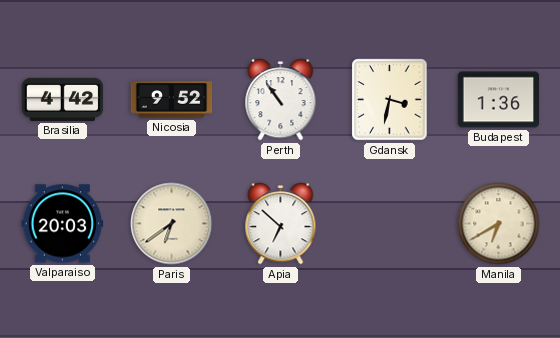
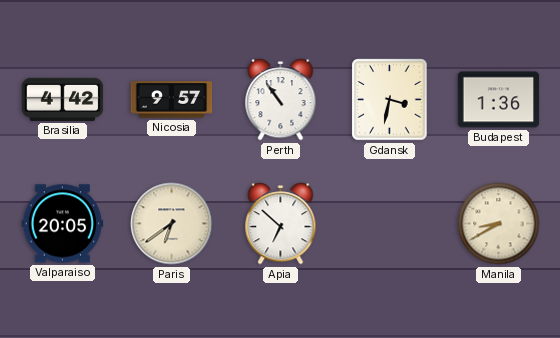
Nicosia: 9:52 -> 9:57 (172, 100)
Valparaiso: 20:03 -> 20:05 (63, 224)
Manila: 6:40 -> 8:40 (499, 224)
